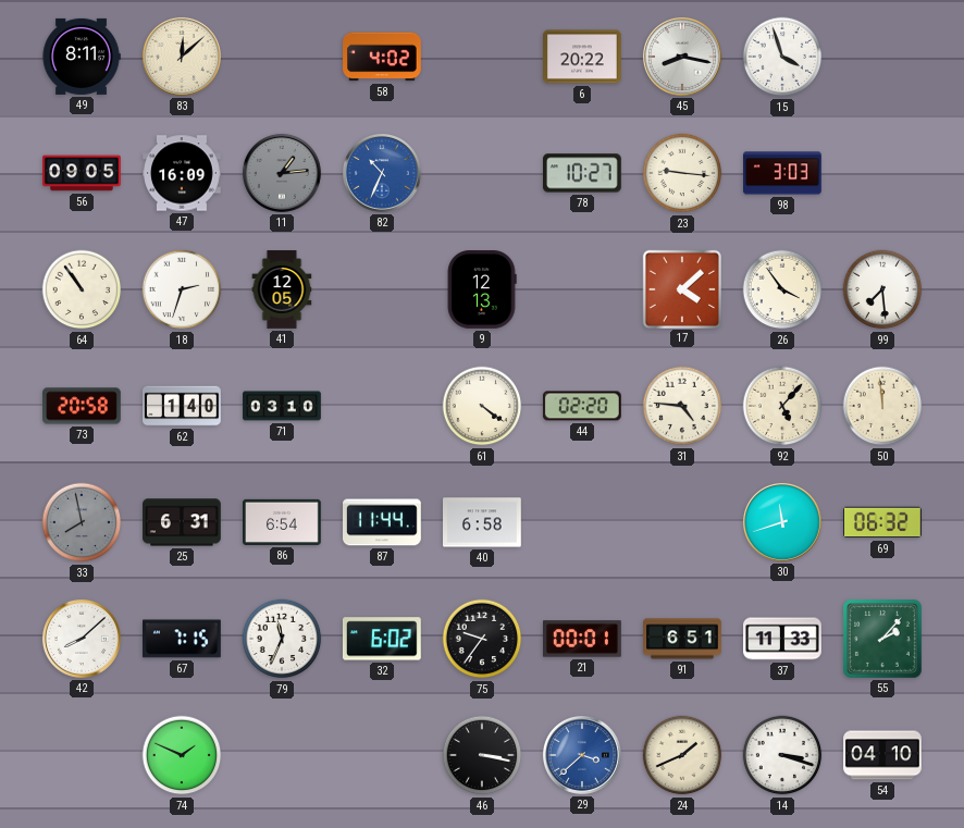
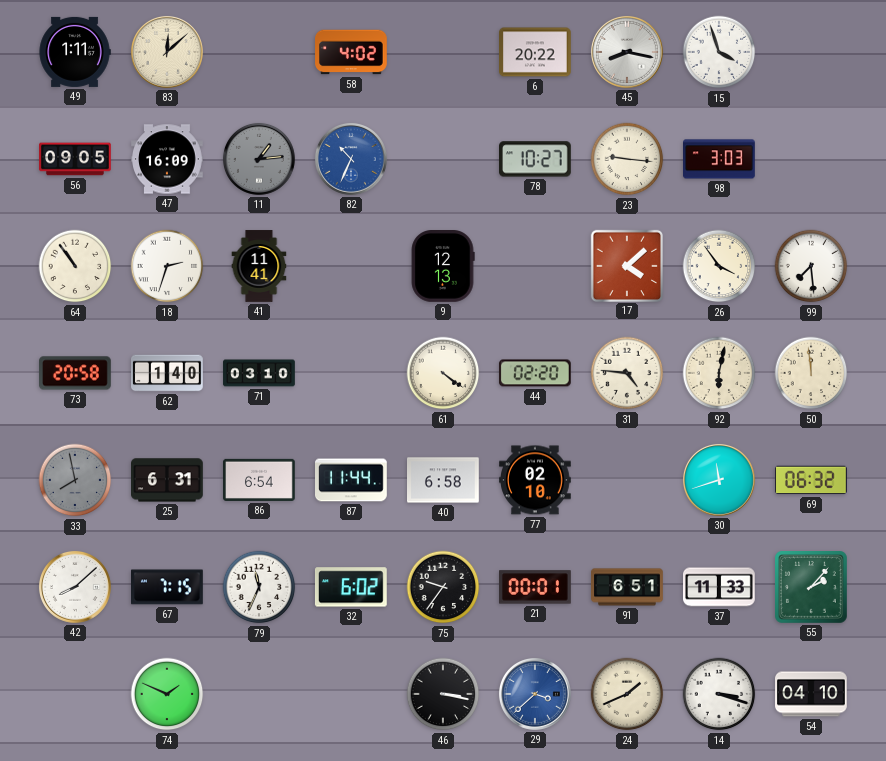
49: 8:11 -> 1:11 (75, 52)
41: 12:05 -> 11:41 (259, 266)
92: 5:07 -> 6:02 (719, 373)
77: none -> 02:10 (536, 480)
